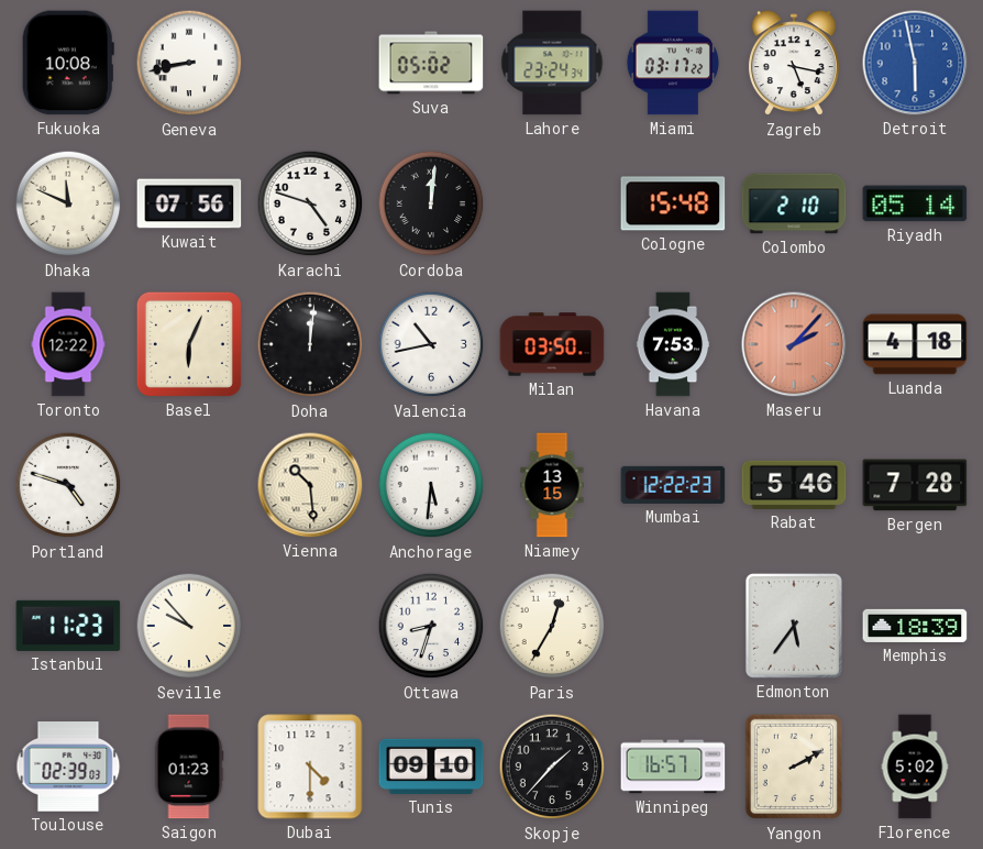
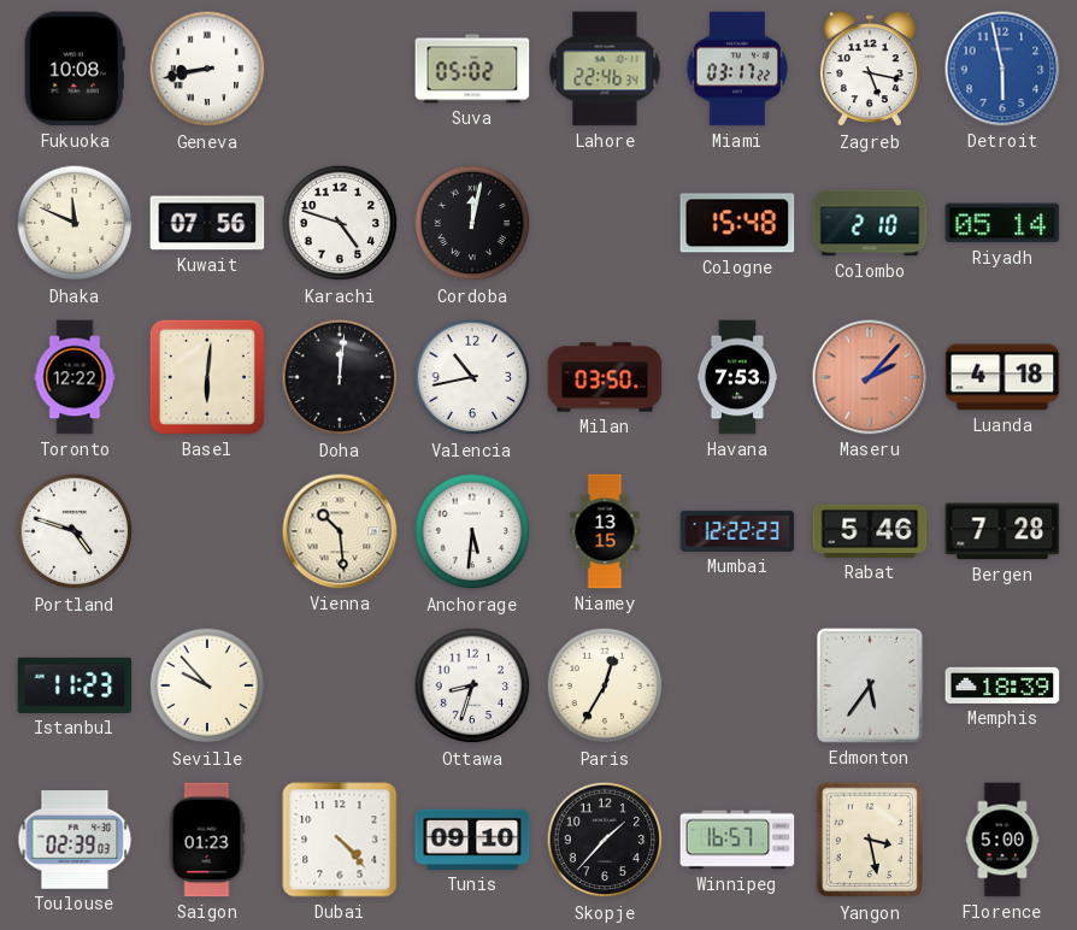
Lahore: 23:24 -> 22:46 (605, 69)
Cordoba: 12:01 -> 12:02 (472, 223)
Basel: 6:04 -> 6:01 (207, 377)
Dubai: 4:30 -> 4:23 (340, 840)
Yangon: 2:10 -> 3:28 (869, 840)
Florence: 5:02 -> 5:00 (1002, 840)
